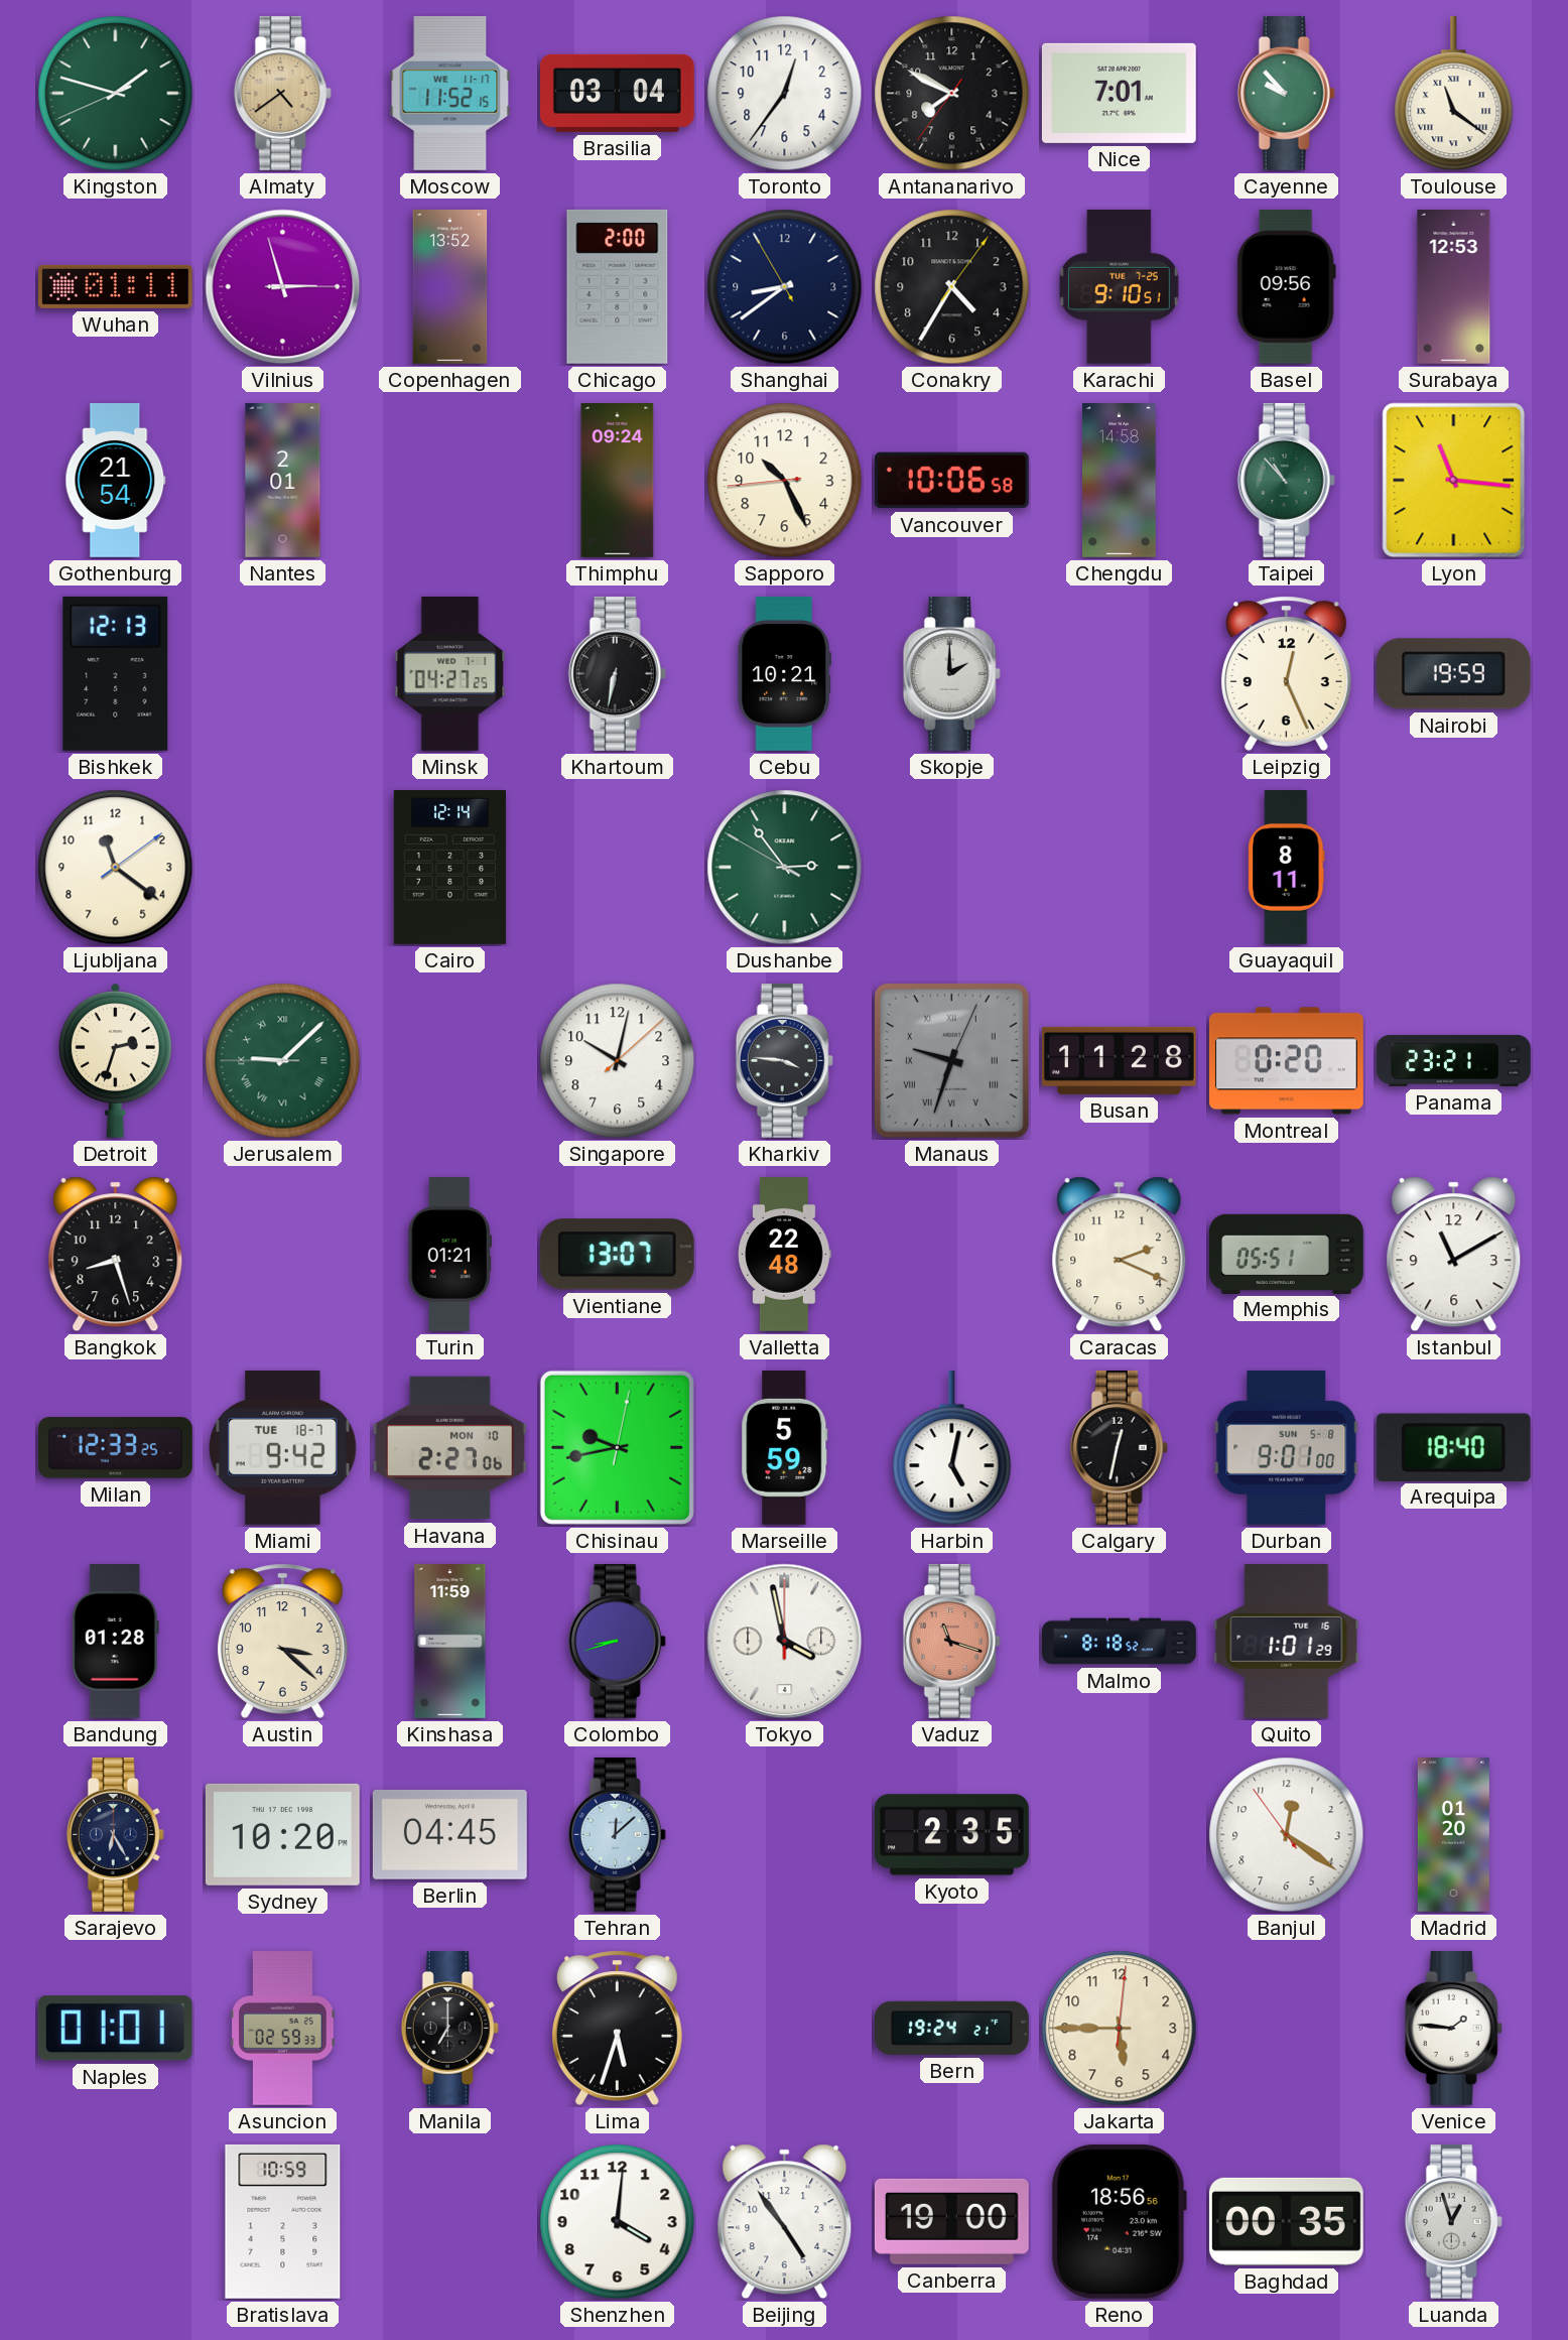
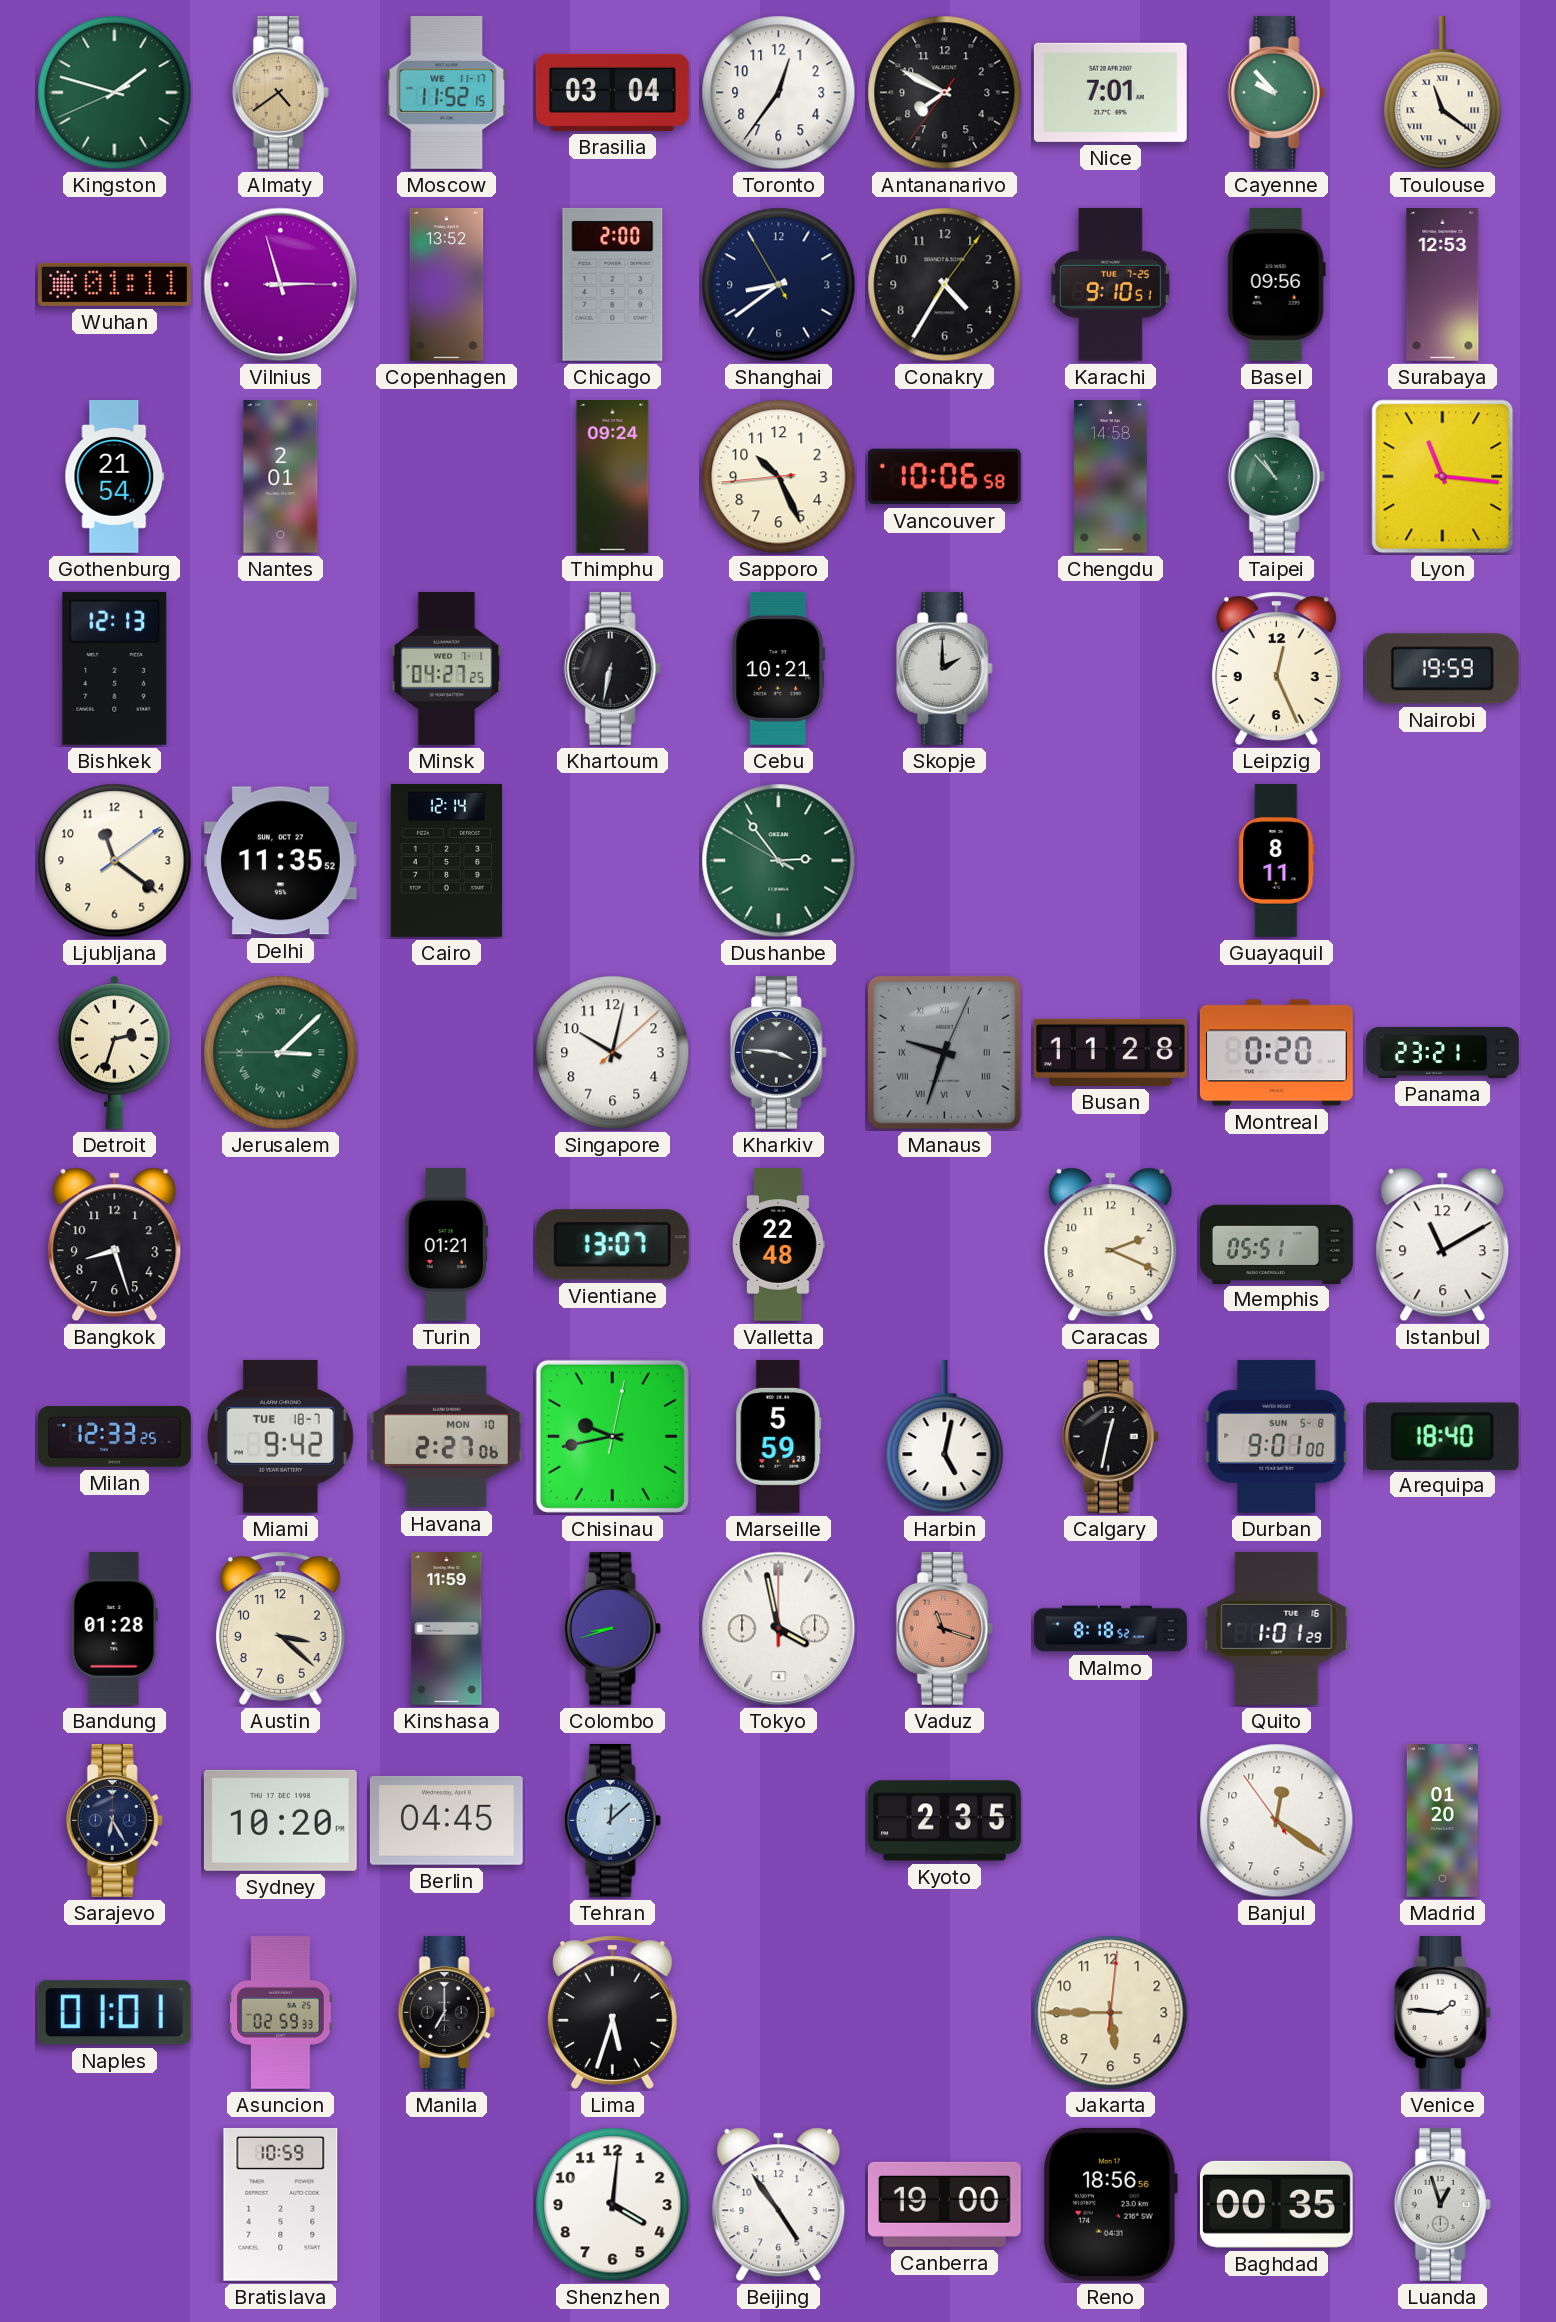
Delhi: none -> 11:35 (280, 861)
Jerusalem: 9:07 -> 3:07 (281, 1053)
Bern: 19:24 -> none (951, 2028)
